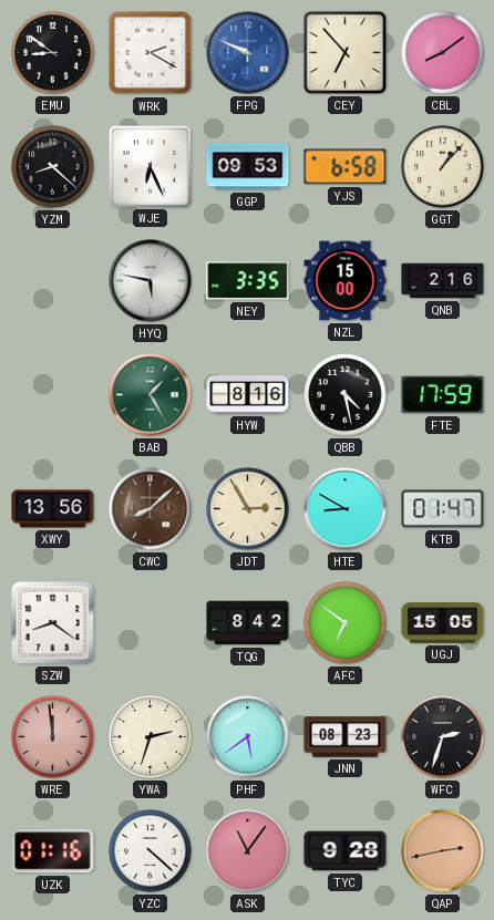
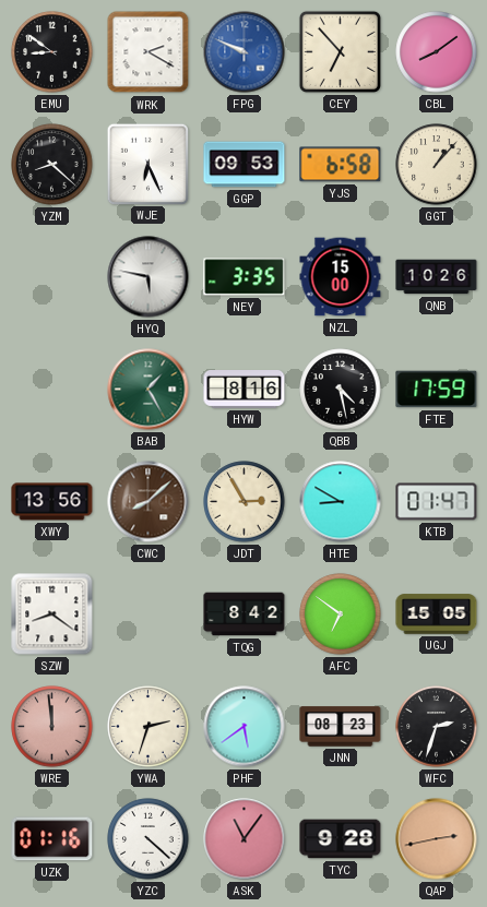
QNB: 2:16 -> 10:26 (437, 277)
